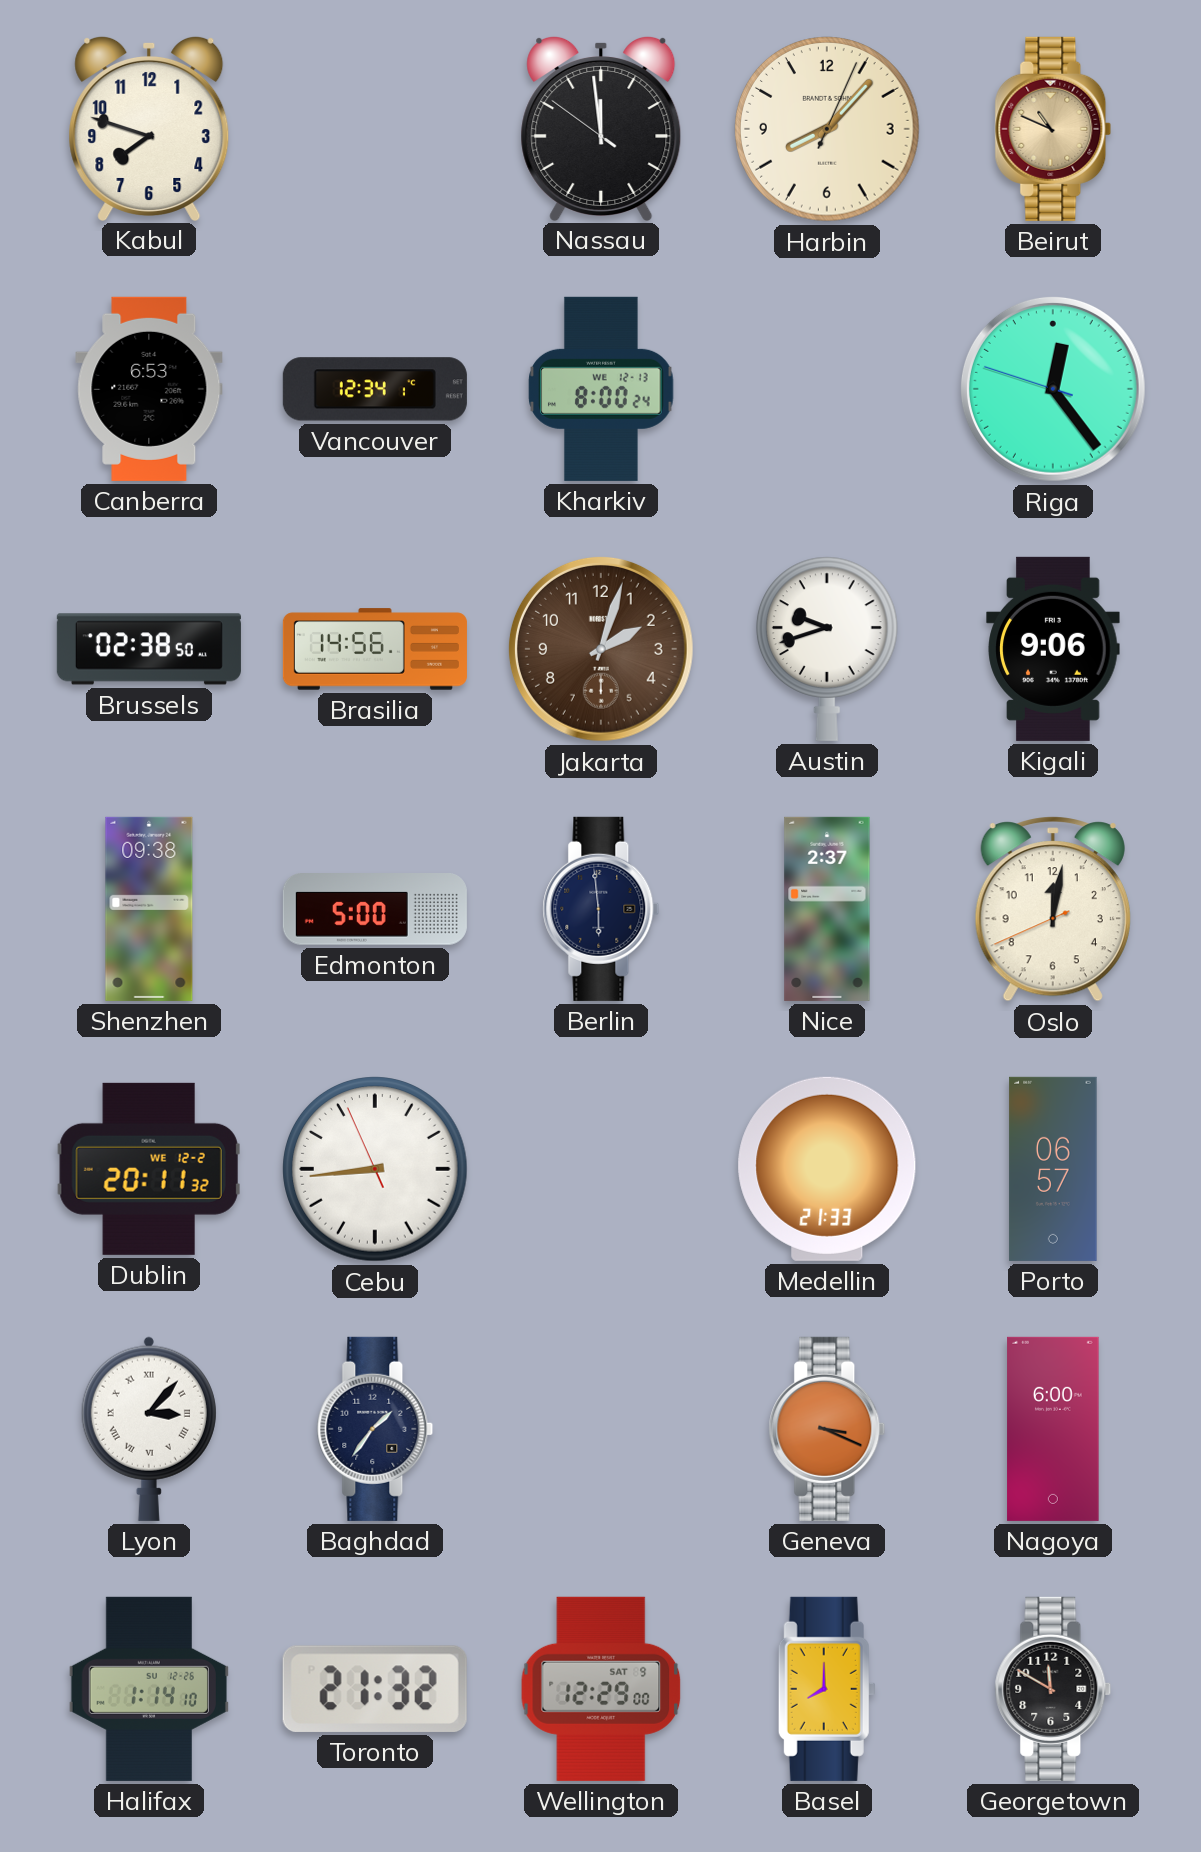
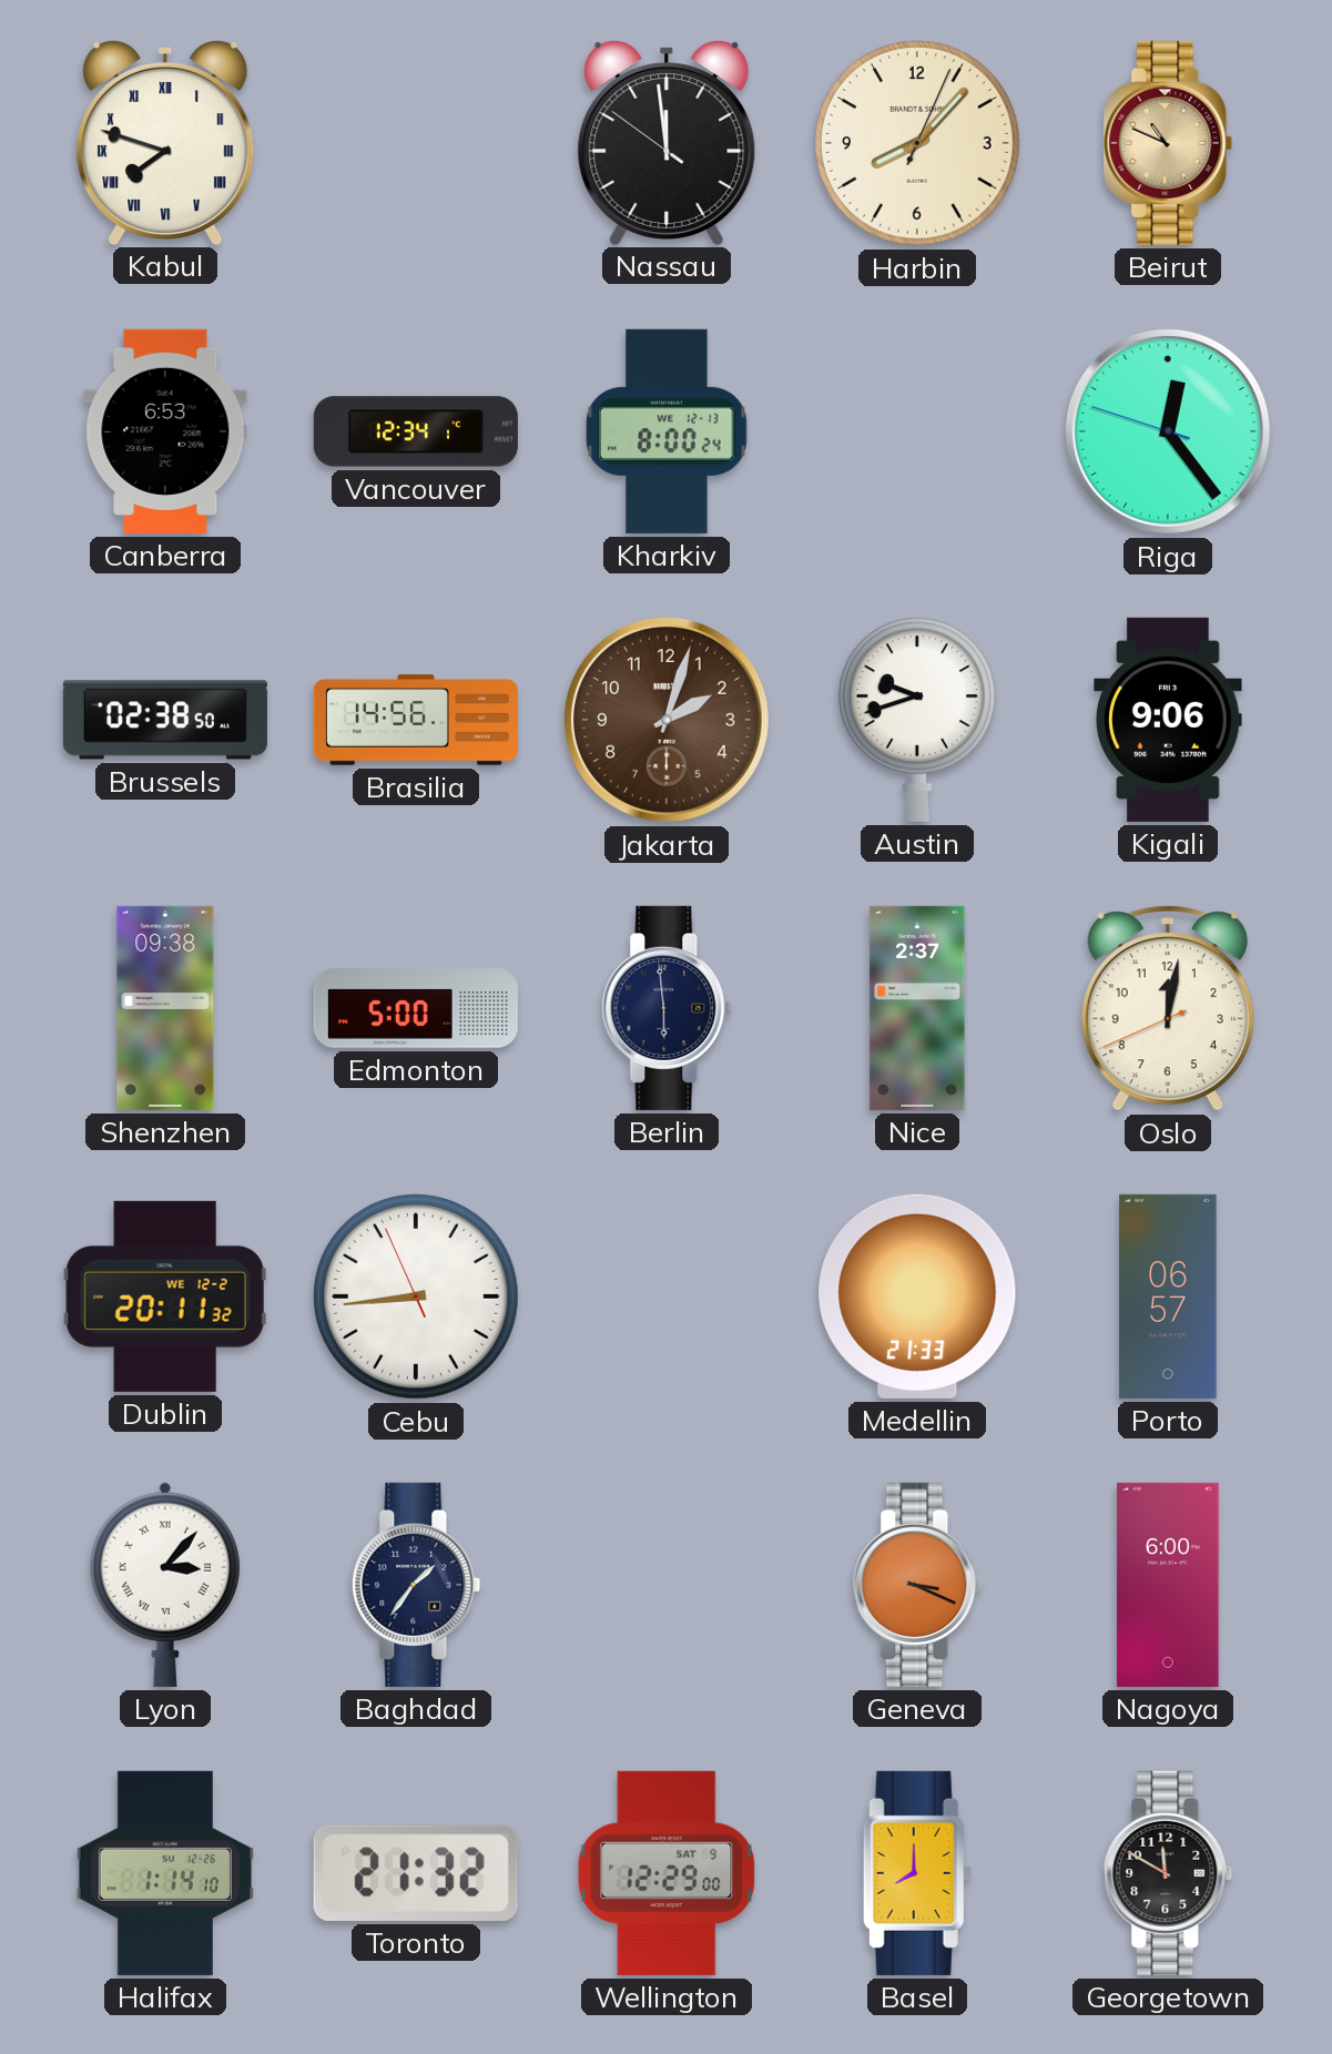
Kabul numerals: Arabic -> Roman (165, 142)
